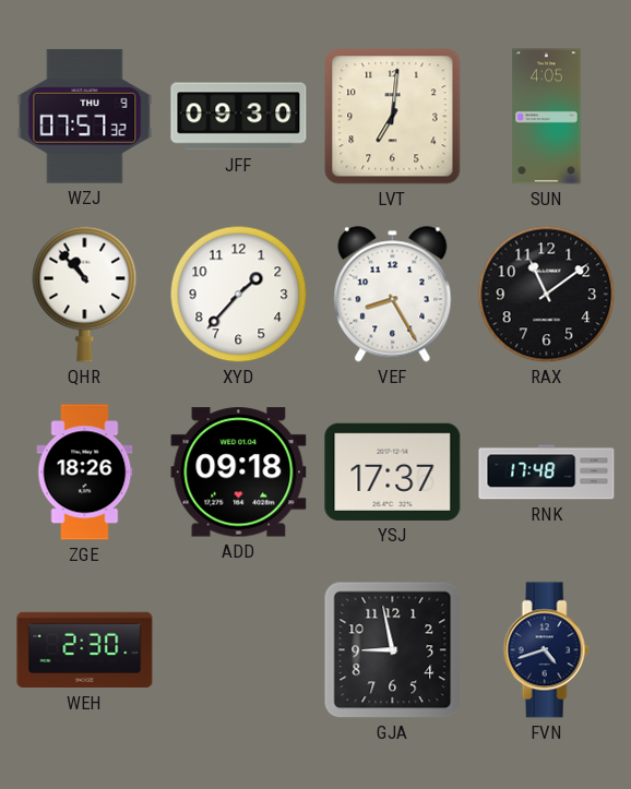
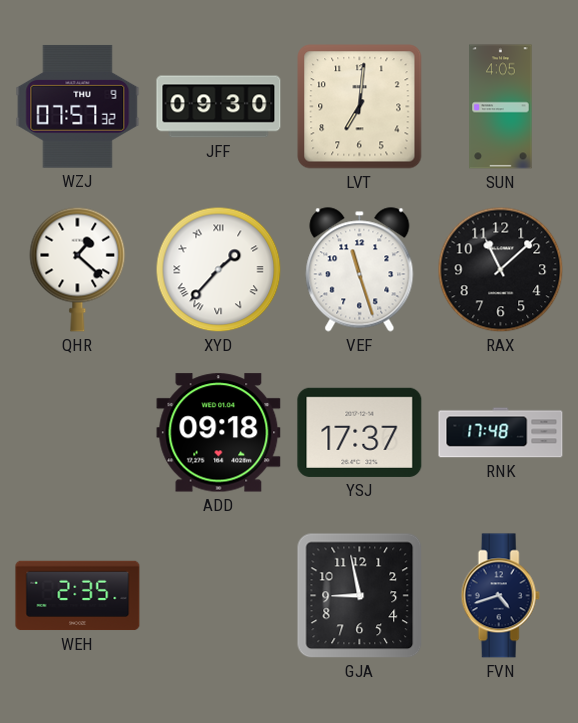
QHR: 10:53 -> 1:22 (78, 269)
XYD numerals: Arabic -> Roman (219, 270)
VEF: 8:25 -> 11:27 (360, 270)
RAX: 11:09 -> 11:08 (501, 270)
ZGE: 18:26 -> none (85, 473)
WEH: 2:30 -> 2:35 (78, 596)
